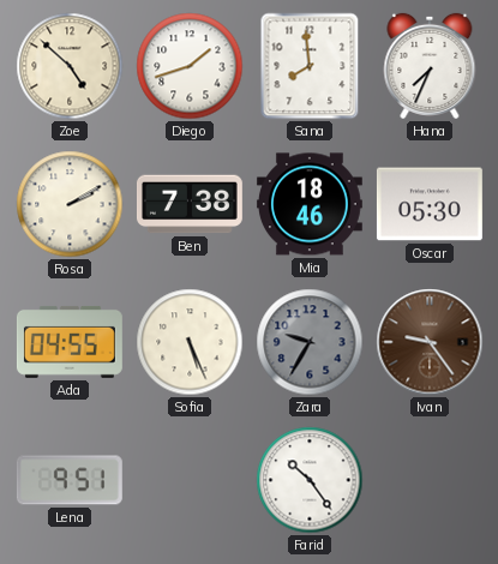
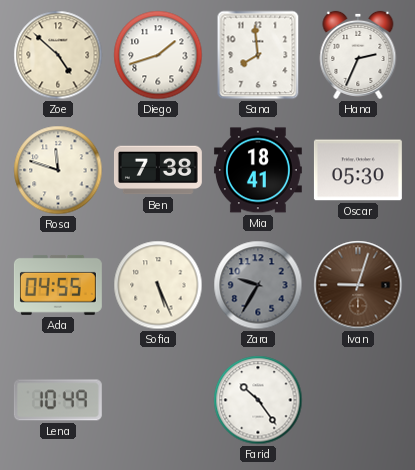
Hana: 7:34 -> 2:34 (358, 55)
Rosa: 2:10 -> 11:48 (58, 170)
Mia: 18:46 -> 18:41 (258, 170)
Ivan: 9:24 -> 9:03 (358, 285)
Lena: 9:51 -> 10:49 (58, 400)
